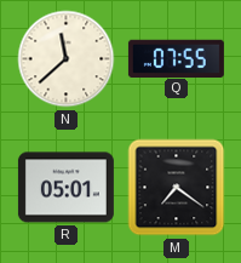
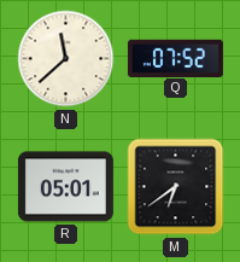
Q: 07:55 -> 07:52 (175, 58)
M: 7:21 -> 6:39 (176, 187)
